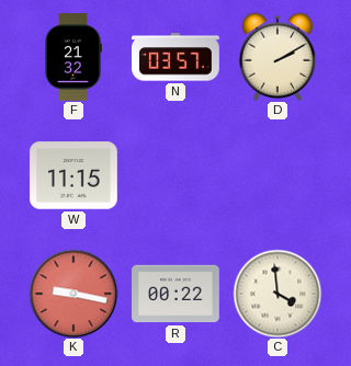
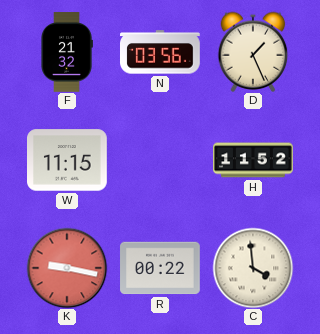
N: 03:57 -> 03:56 (161, 52)
D: 2:10 -> 1:26 (253, 52)
H: none -> 11:52 (253, 160)
